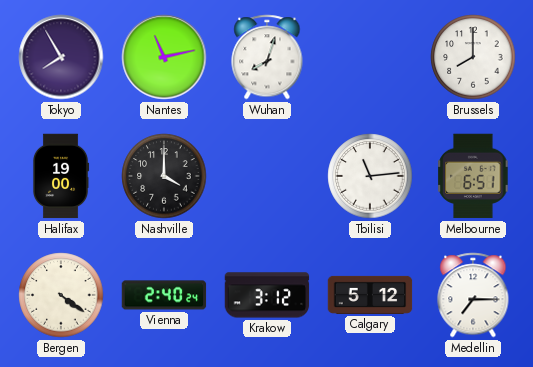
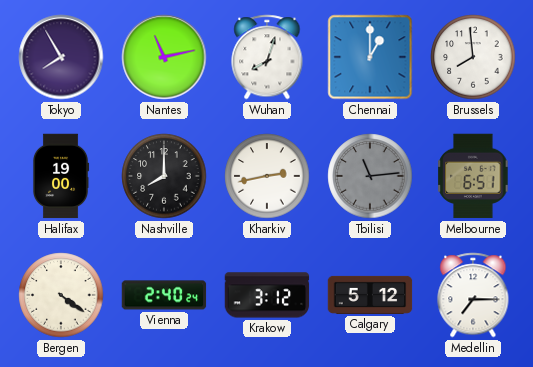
Chennai: none -> 1:00 (370, 57)
Brussels: 8:00 -> 7:59 (473, 57)
Nashville: 4:00 -> 8:00 (164, 176)
Kharkiv: none -> 2:43 (267, 176)
Tbilisi dial: white -> grey (370, 176)
